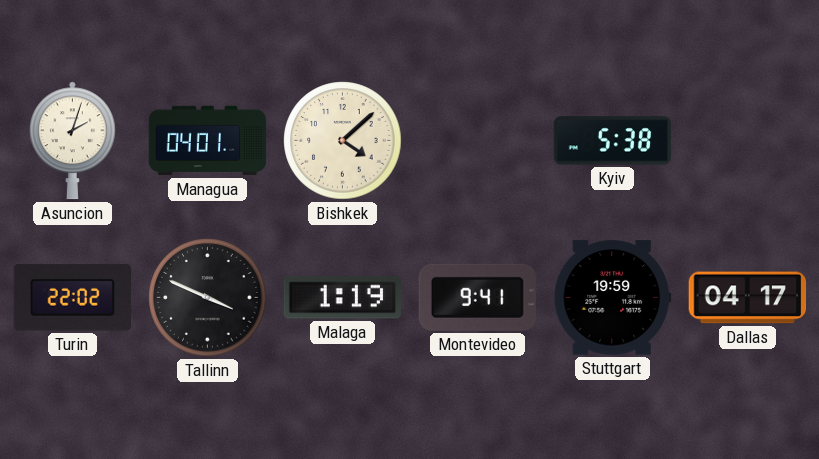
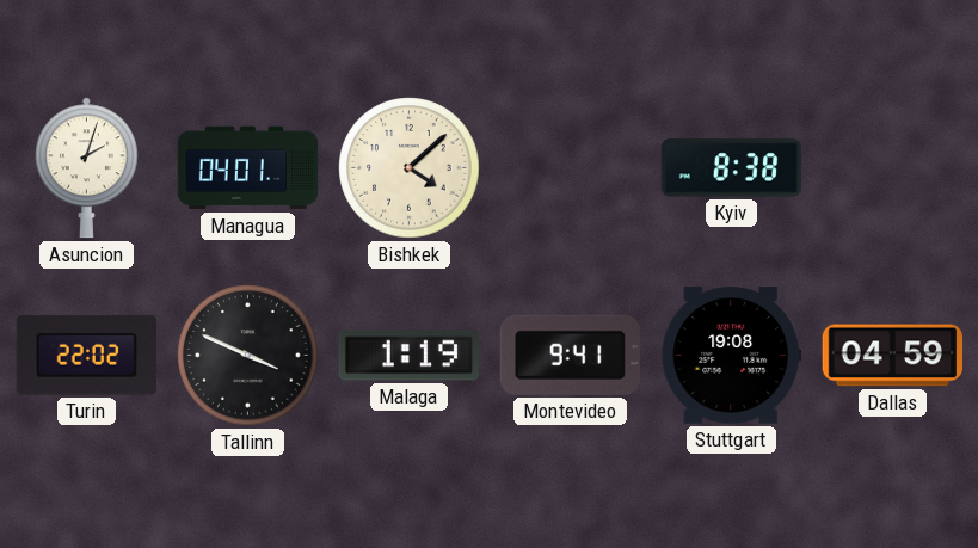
Kyiv: 5:38 -> 8:38 (732, 168)
Stuttgart: 19:59 -> 19:08 (732, 356)
Dallas: 04:17 -> 04:59 (893, 356)
